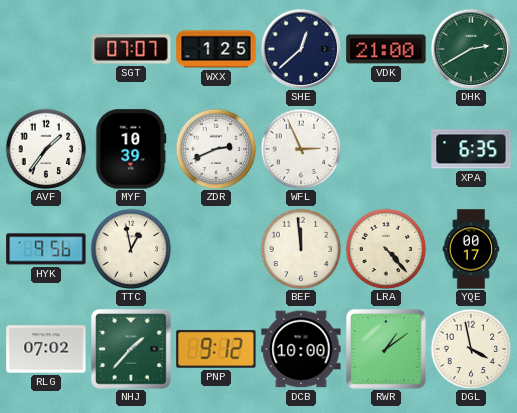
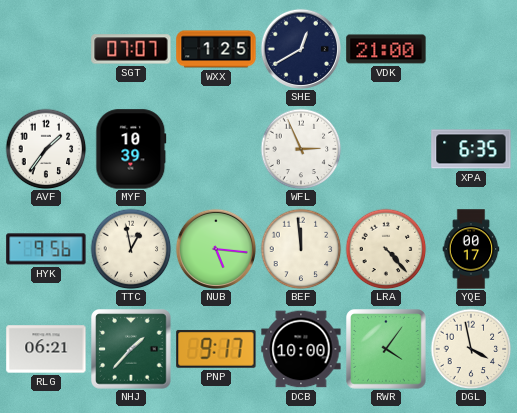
SHE: 12:38 -> 12:40 (300, 48)
DHK: 2:40 -> none (470, 48)
ZDR: 2:41 -> none (216, 149)
NUB: none -> 5:16 (215, 248)
RLG: 07:02 -> 06:21 (46, 349)
PNP: 9:12 -> 9:17 (216, 349)
RWR: 1:09 -> 4:06 (386, 349)
